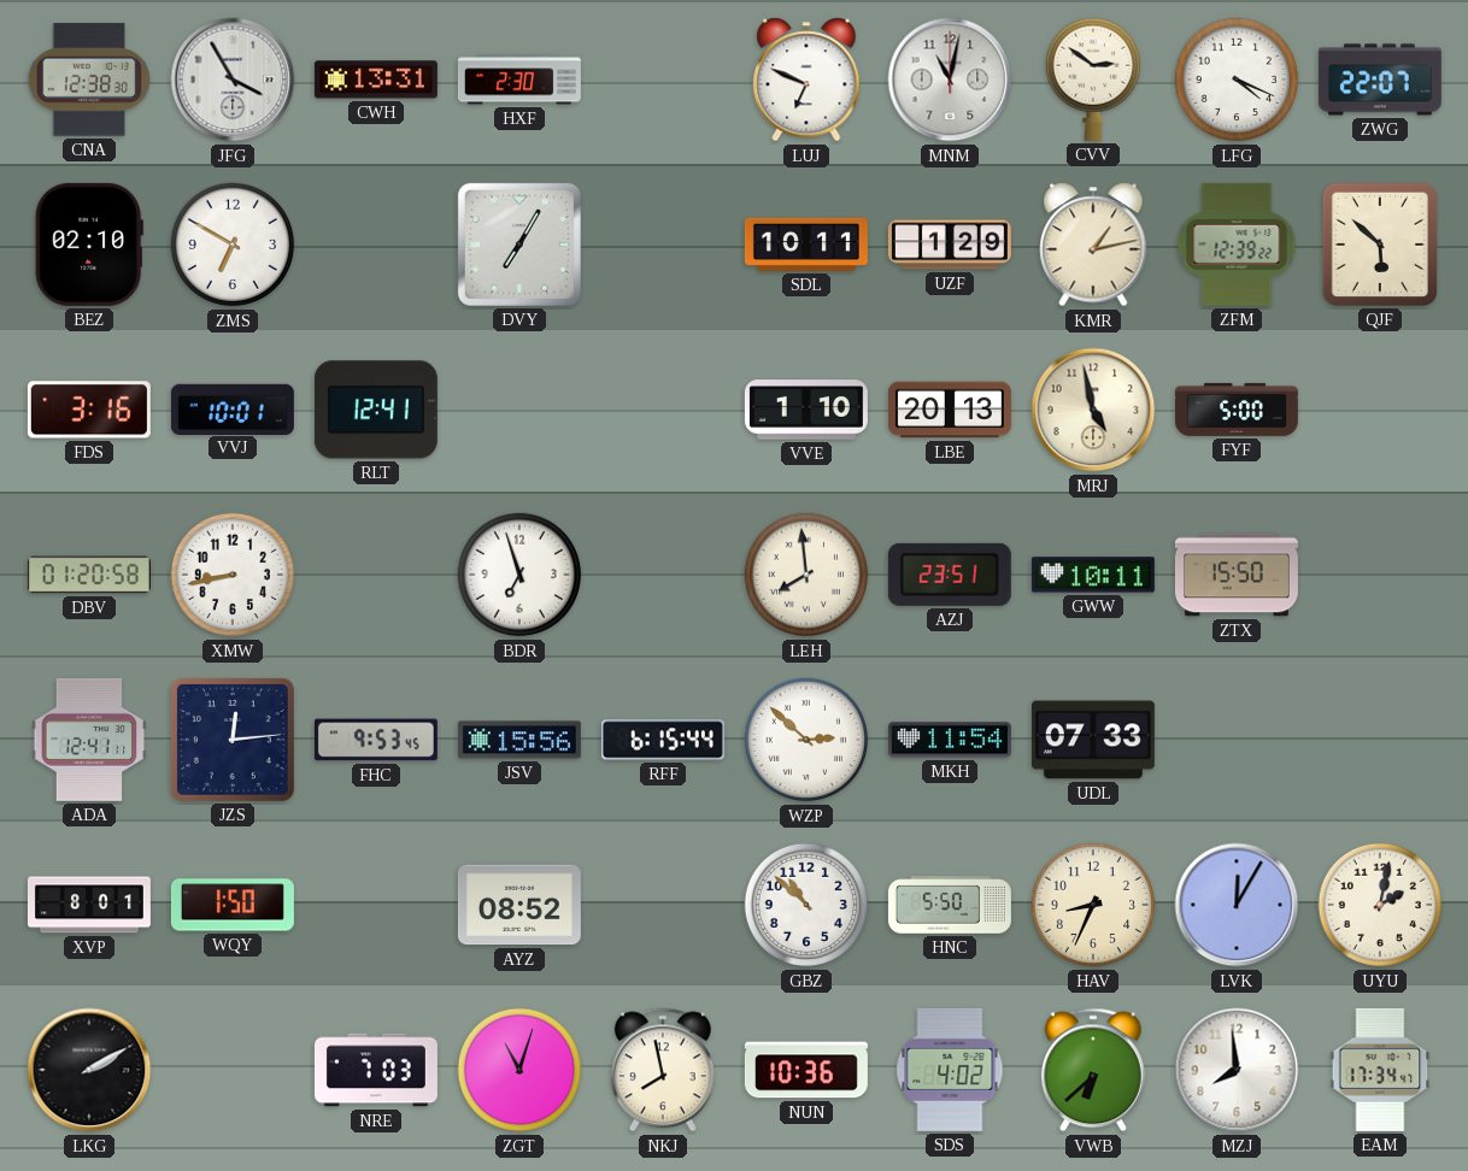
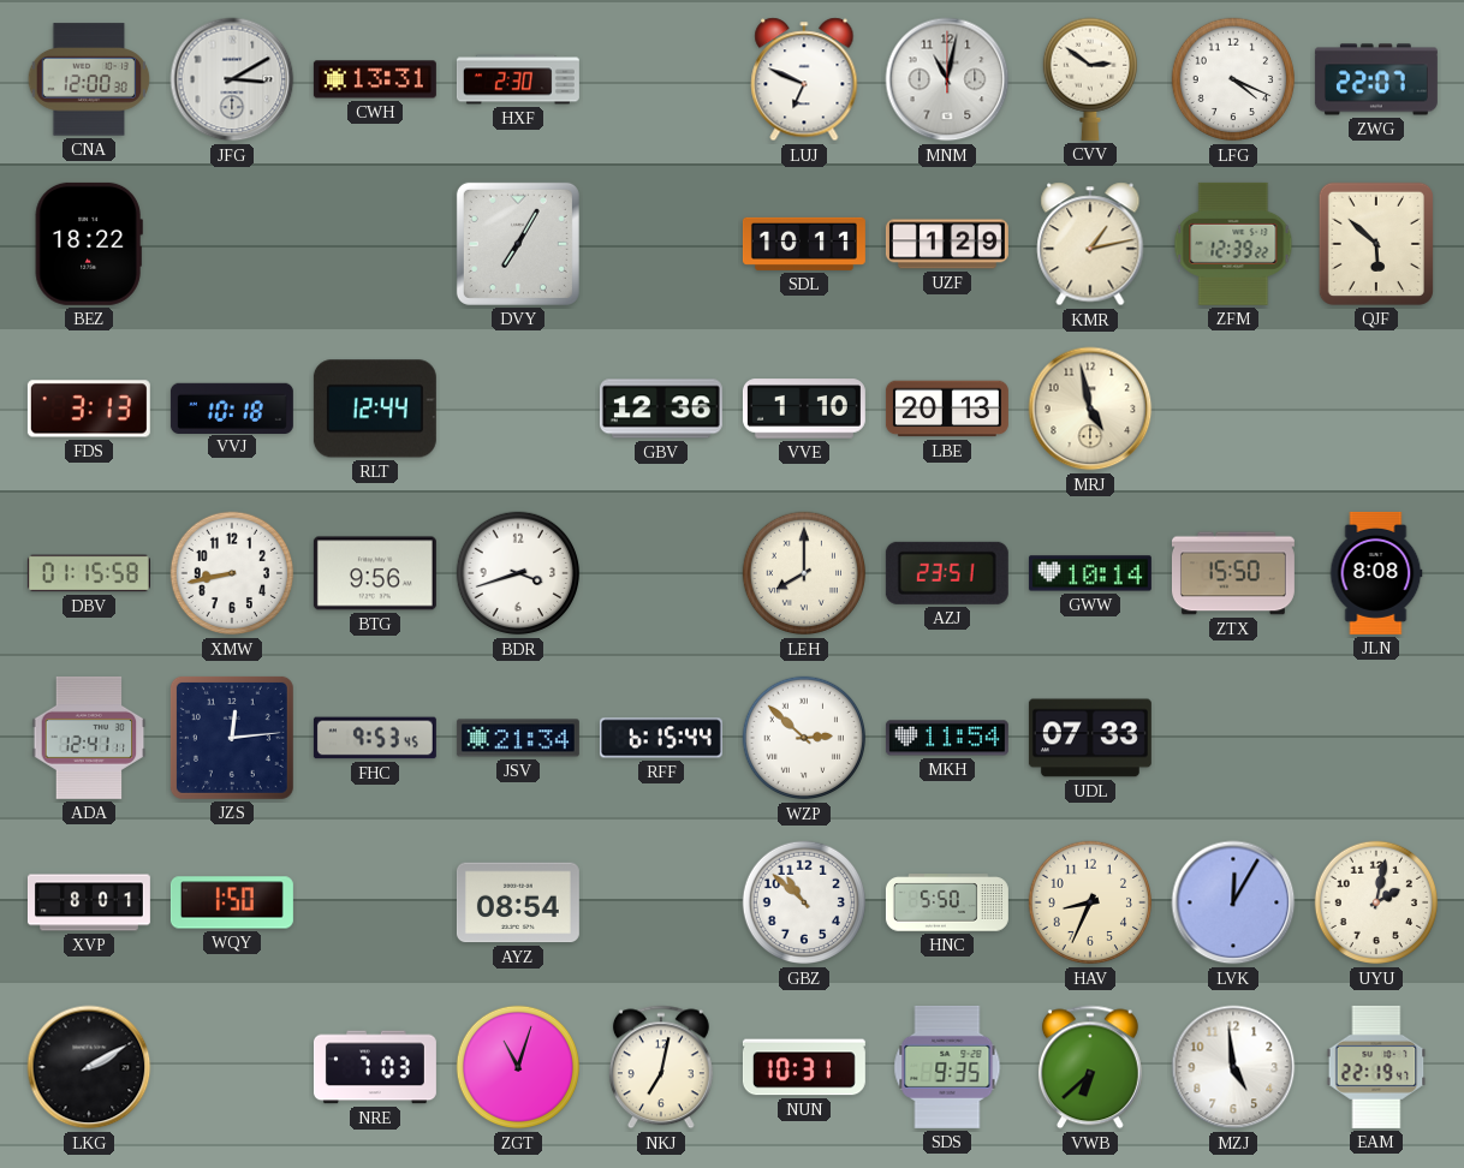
CNA: 12:38 -> 12:00 (89, 79)
JFG: 3:55 -> 3:10 (232, 79)
BEZ: 02:10 -> 18:22 (89, 244)
ZMS: 6:50 -> none (233, 245)
FDS: 3:16 -> 3:13 (89, 409)
VVJ: 10:01 -> 10:18 (232, 407)
RLT: 12:41 -> 12:44 (375, 409)
GBV: none -> 12:36 (661, 409)
FYF: 5:00 -> none (1237, 410)
DBV: 01:20 -> 01:15 (89, 573)
BTG: none -> 9:56 (375, 573)
BDR: 6:57 -> 3:42 (518, 573)
LEH: 7:59 -> 8:00 (804, 573)
GWW: 10:11 -> 10:14 (1090, 573)
JLN: none -> 8:08 (1376, 573)
JSV: 15:56 -> 21:34 (518, 738)
AYZ: 08:52 -> 08:54 (518, 902)
NKJ: 7:58 -> 7:02 (661, 1067)
NUN: 10:36 -> 10:31 (804, 1067)
SDS: 4:02 -> 9:35 (947, 1067)
MZJ: 7:59 -> 4:59 (1233, 1067)
EAM: 17:34 -> 22:19 (1376, 1067)
